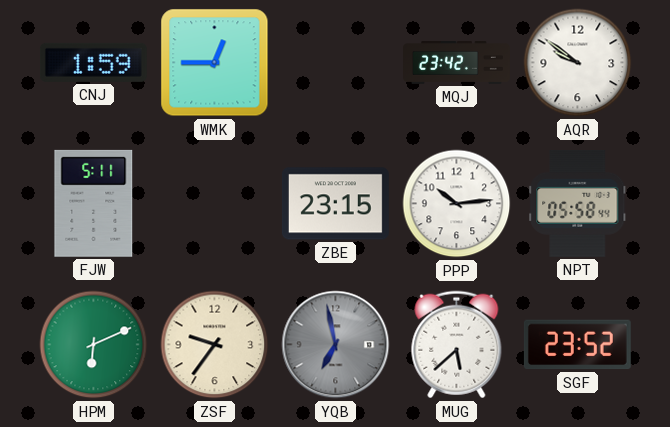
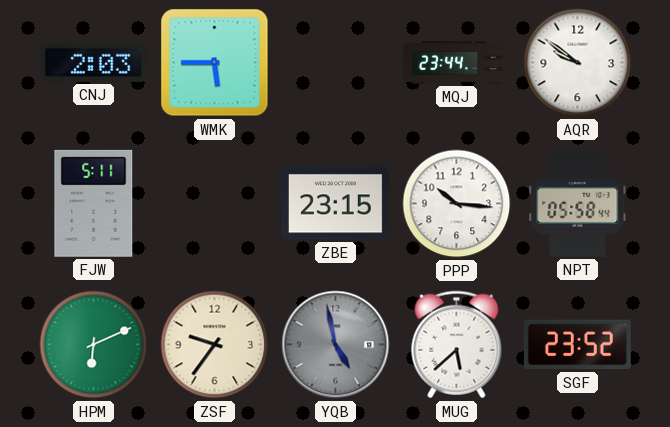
CNJ: 1:59 -> 2:03 (93, 62)
WMK: 12:45 -> 5:45 (215, 63)
MQJ: 23:42 -> 23:44 (457, 63)
PPP: 10:14 -> 10:16 (457, 204)
YQB: 6:58 -> 4:58 (336, 345)
